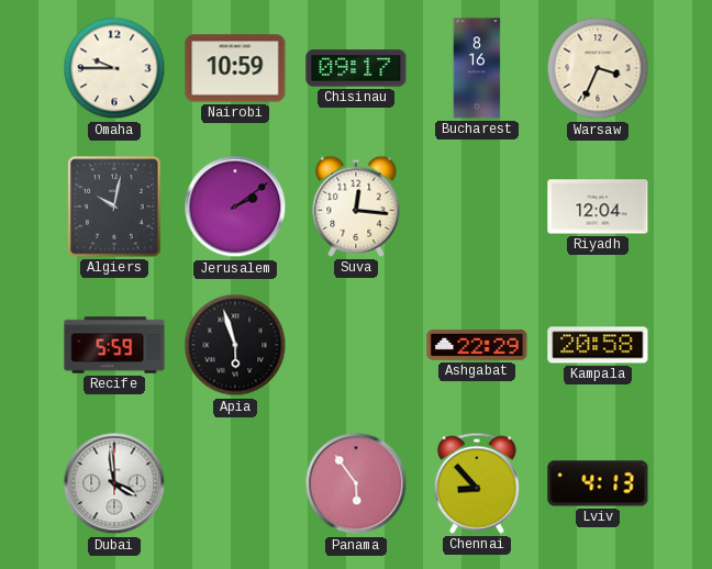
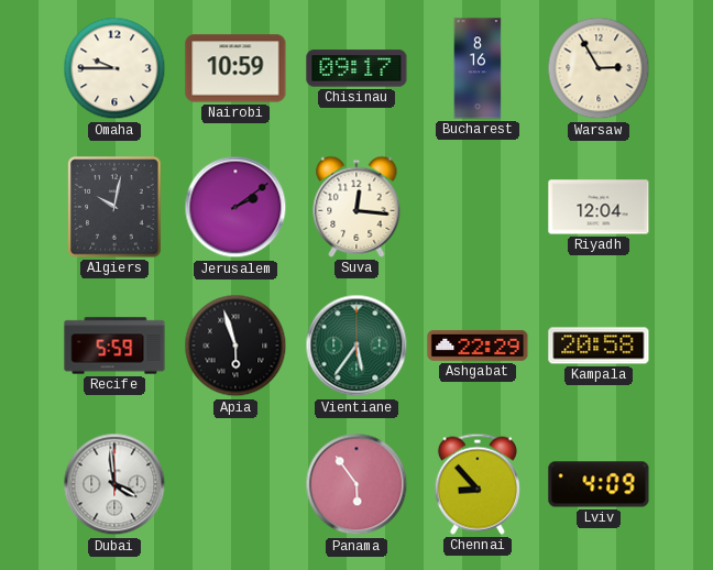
Warsaw: 3:34 -> 2:55 (599, 68)
Vientiane: none -> 5:36 (356, 346)
Lviv: 4:13 -> 4:09 (599, 484)
